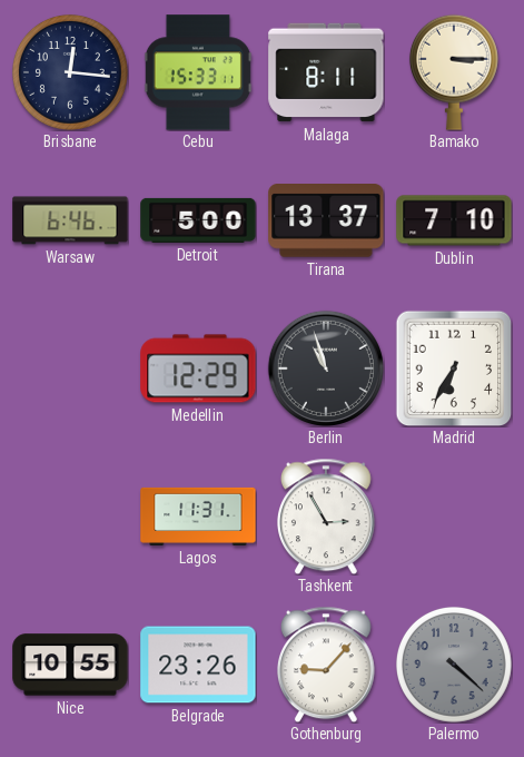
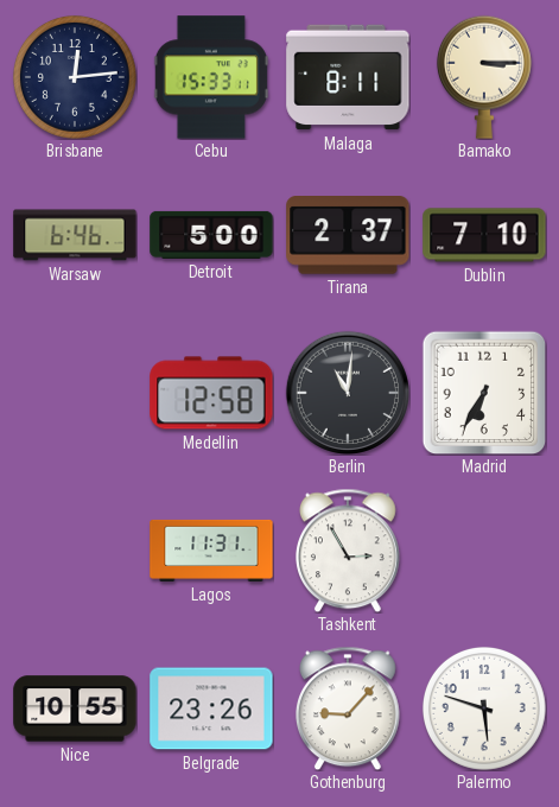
Brisbane: 12:16 -> 12:14 (75, 77)
Tirana: 13:37 -> 2:37 (348, 236)
Medellin: 12:29 -> 12:58 (211, 393)
Berlin: 10:57 -> 11:01 (348, 393)
Palermo: 4:22 -> 5:48 (484, 708)
Palermo dial: grey -> white (484, 708)
